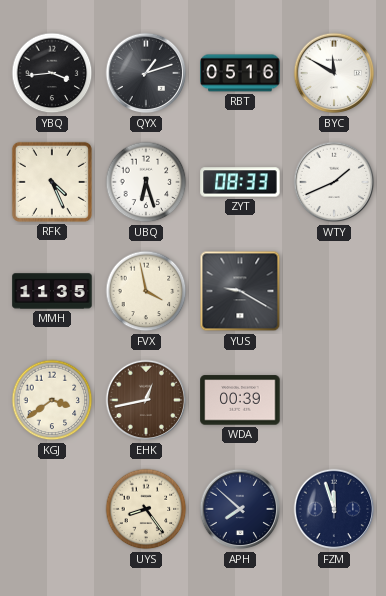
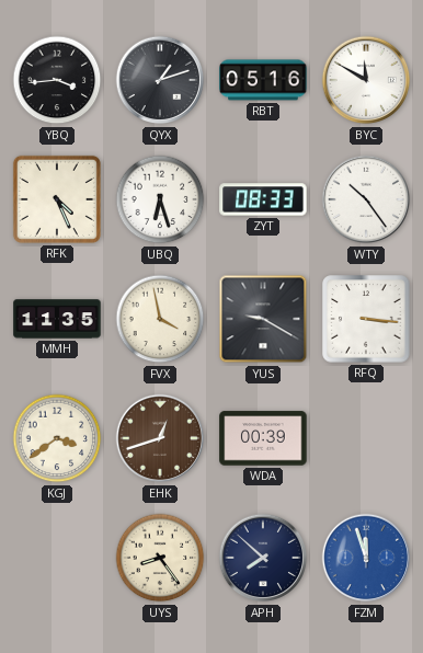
WTY: 1:41 -> 10:24 (366, 199)
RFQ: none -> 3:16 (366, 319)
EHK: 12:43 -> 12:42 (160, 438)
FZM dial: navy -> blue (366, 558)
